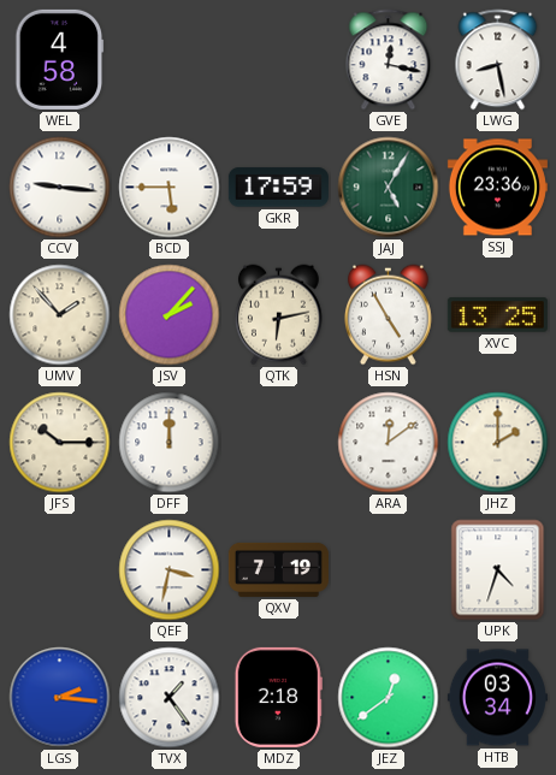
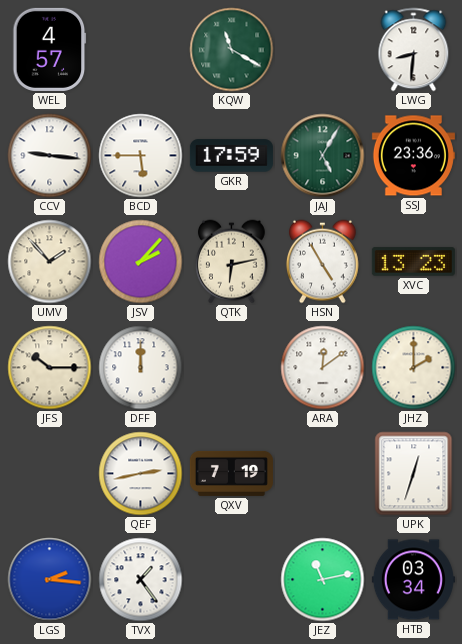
WEL: 4:58 -> 4:57 (50, 49)
KQW: none -> 11:20 (232, 50)
GVE: 12:17 -> none (389, 60)
LWG: 8:28 -> 8:31 (414, 50)
XVC: 13:25 -> 13:23 (413, 262)
QEF: 3:32 -> 2:43 (141, 474)
UPK: 4:33 -> 12:33 (414, 474)
MDZ: 2:18 -> none (278, 697)
JEZ: 12:39 -> 11:13 (323, 580)
